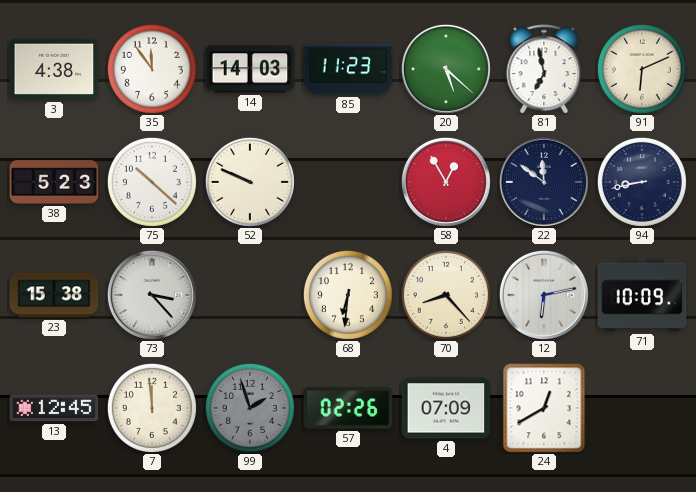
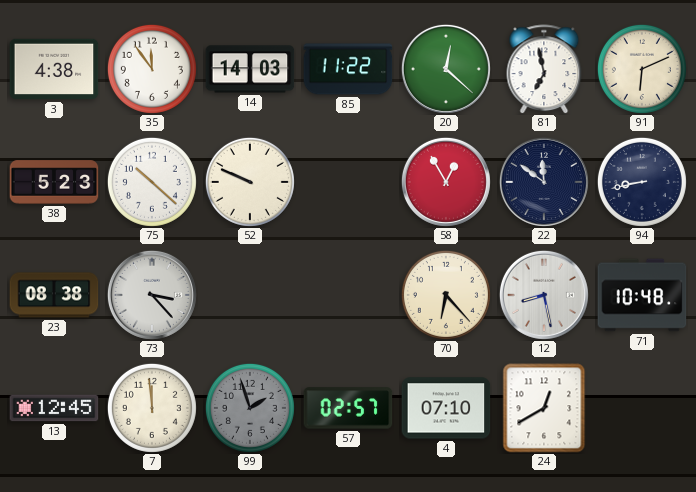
85: 11:23 -> 11:22 (348, 69)
20: 5:22 -> 12:22 (446, 69)
23: 15:38 -> 08:38 (54, 295)
68: 6:31 -> none (348, 295)
70: 8:23 -> 6:23 (446, 295)
12: 6:13 -> 8:28 (544, 295)
71: 10:09 -> 10:48 (642, 295)
57: 02:26 -> 02:57 (348, 408)
4: 07:09 -> 07:10 (446, 408)
